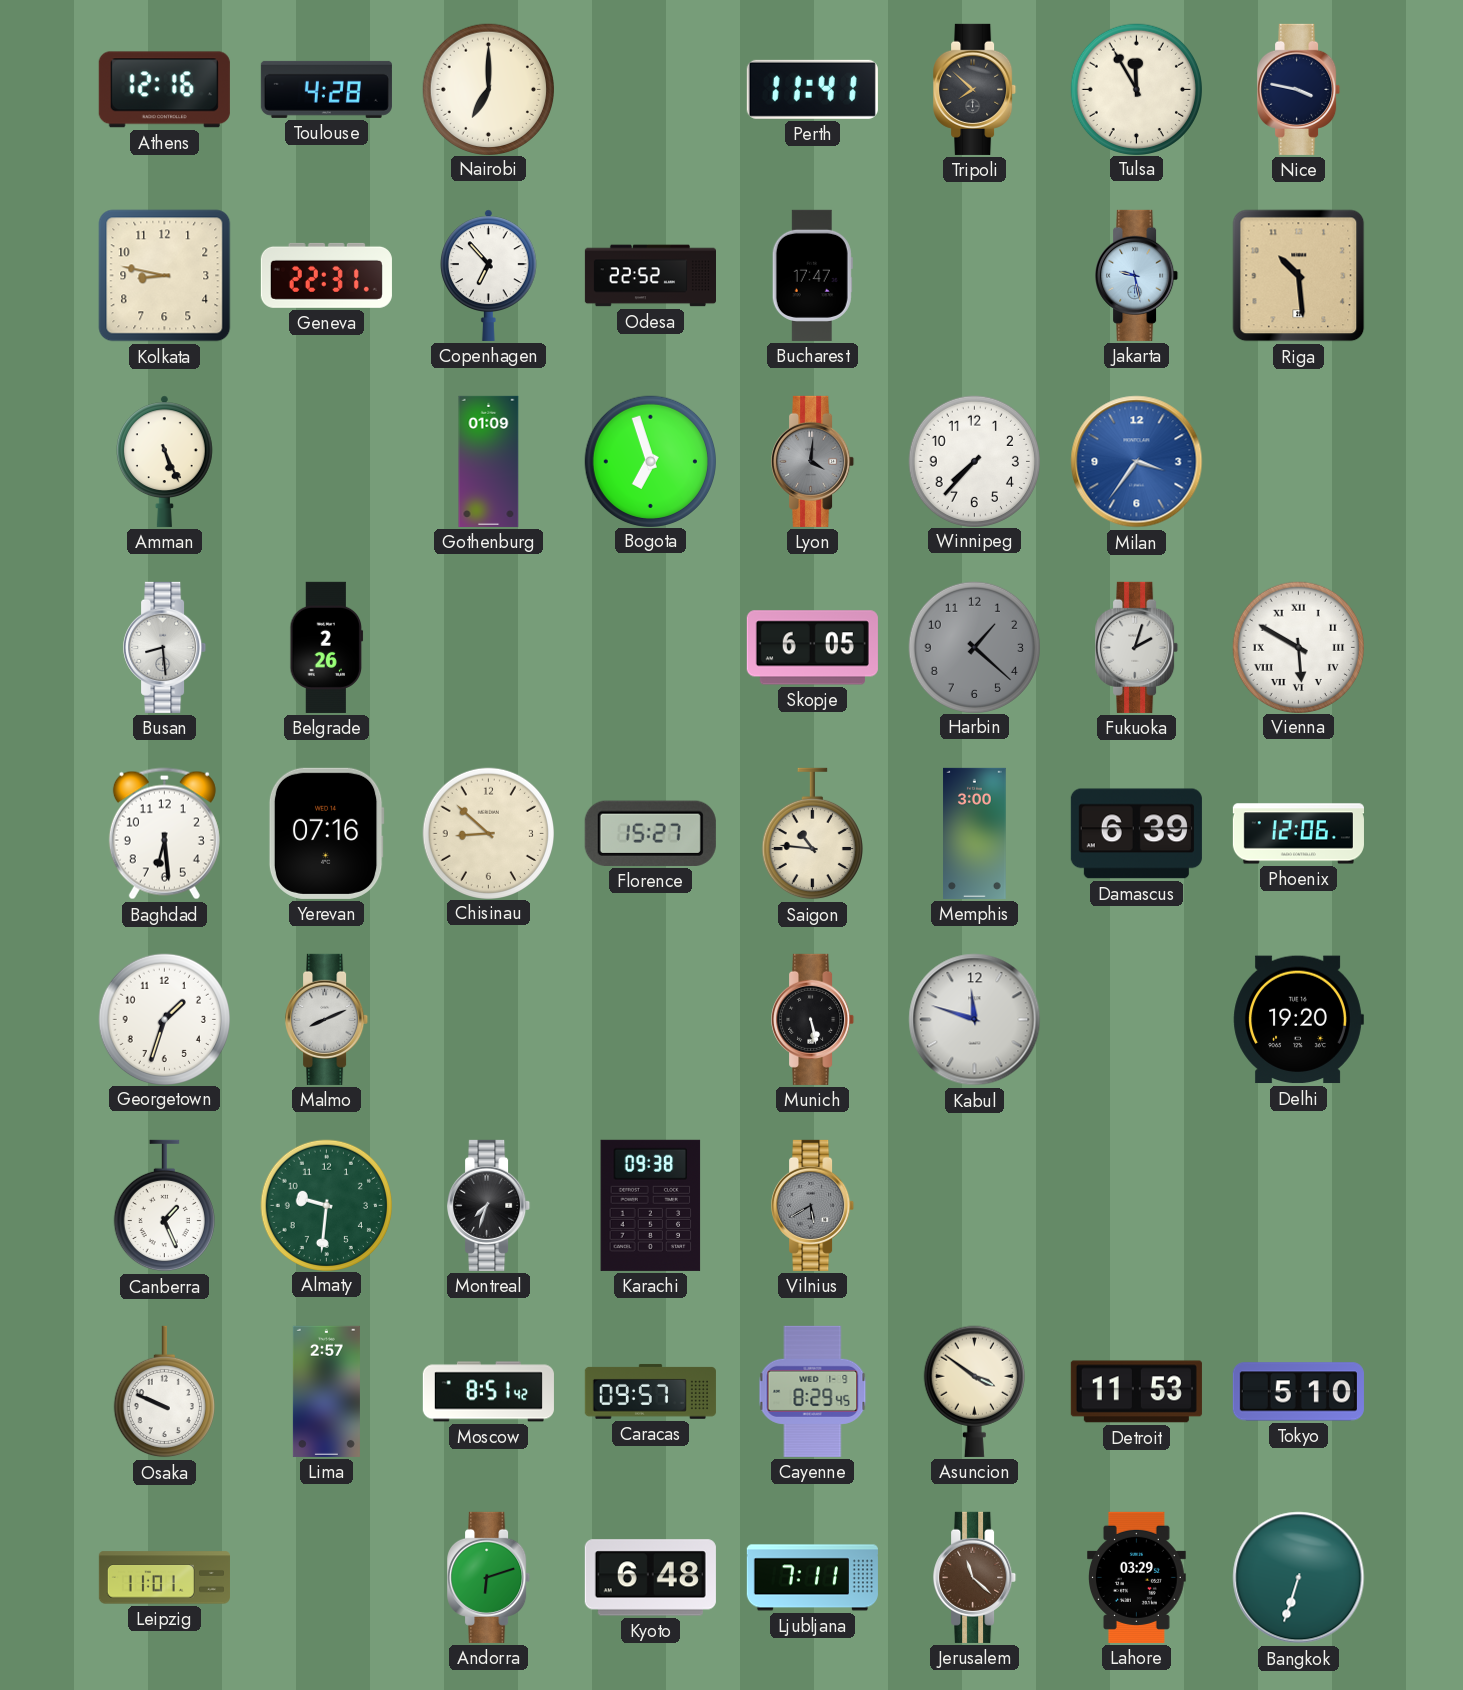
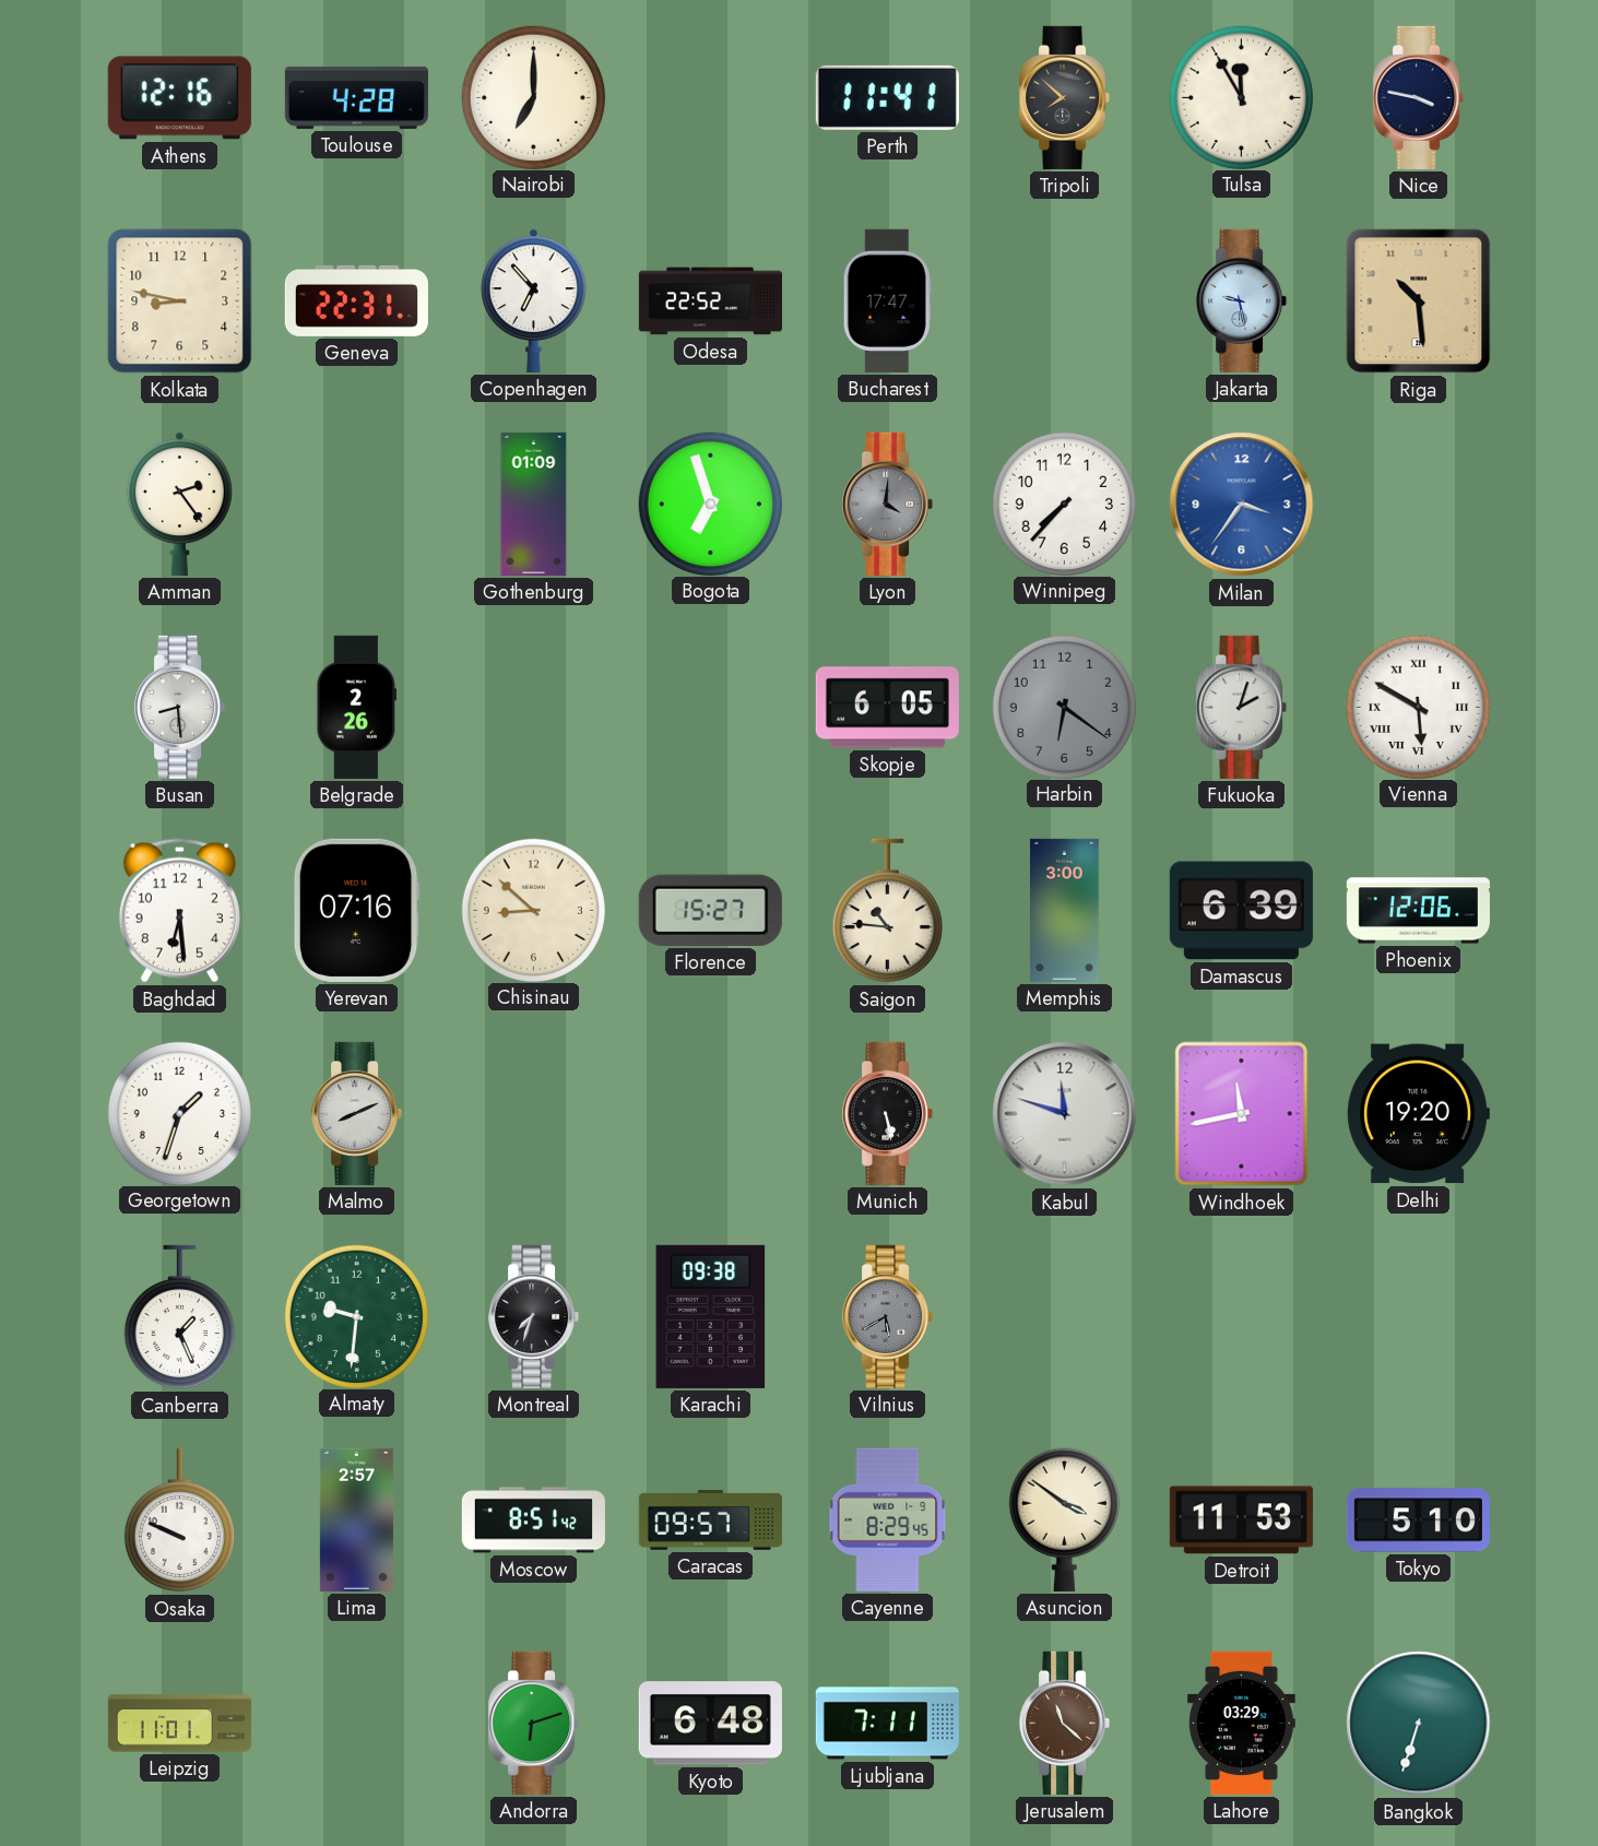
Amman: 5:26 -> 2:24 (180, 504)
Harbin: 1:22 -> 6:21 (1064, 707)
Windhoek: none -> 11:43 (1242, 1114)
